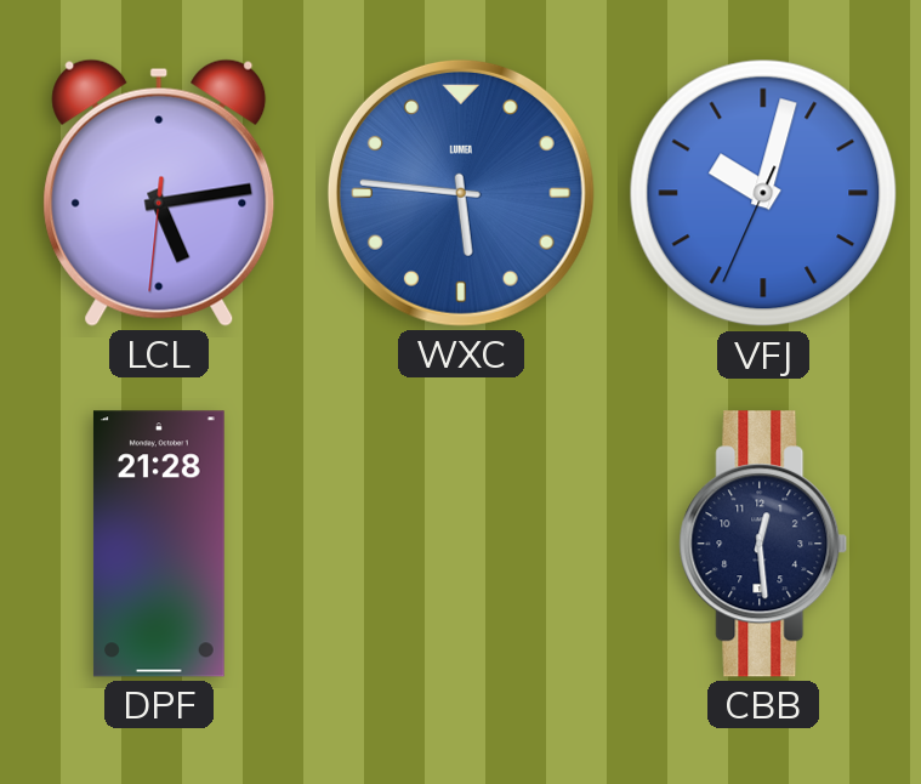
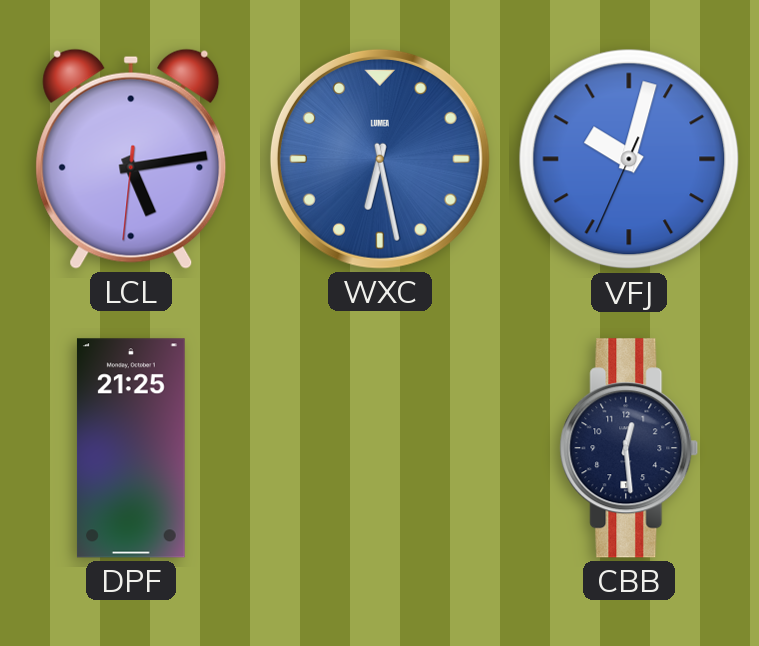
WXC: 5:46 -> 6:28 (380, 159)
DPF: 21:28 -> 21:25 (131, 448)
